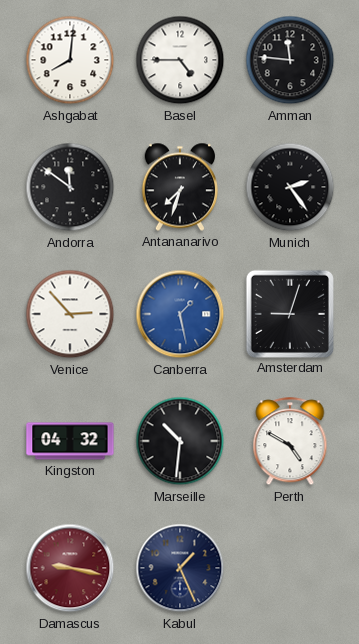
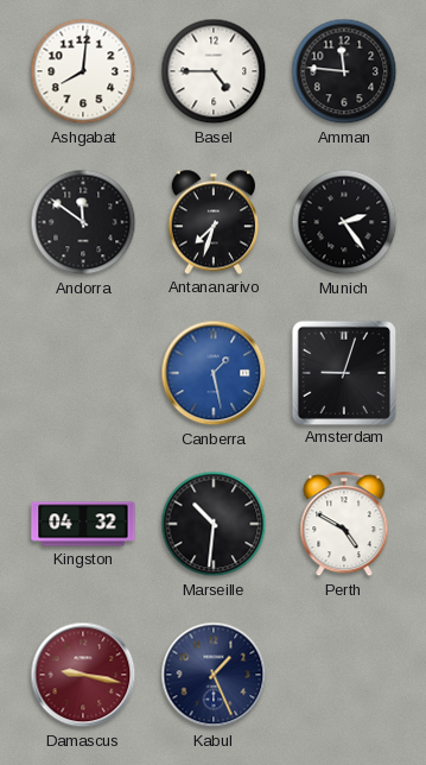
Venice: 2:53 -> none (70, 314)
